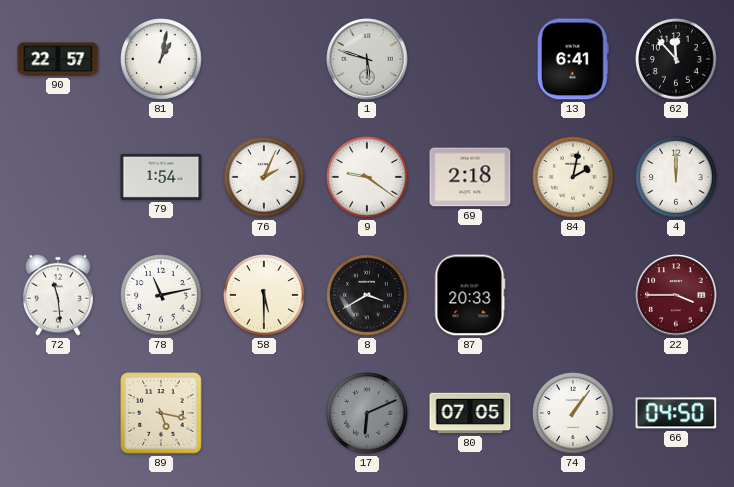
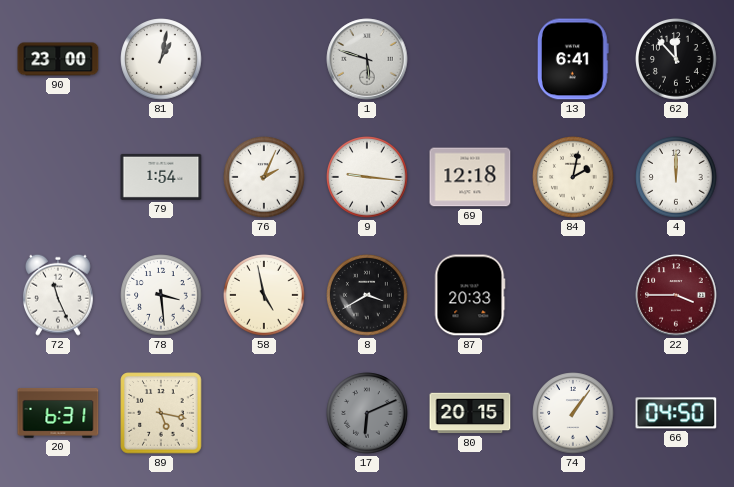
90: 22:57 -> 23:00 (58, 59)
9: 9:21 -> 9:16 (367, 177)
69: 2:18 -> 12:18 (470, 177)
72: 11:29 -> 11:26 (59, 295)
78: 11:13 -> 3:29 (161, 295)
58: 5:30 -> 4:58 (264, 295)
20: none -> 6:31 (58, 414)
80: 07:05 -> 20:15 (470, 413)
